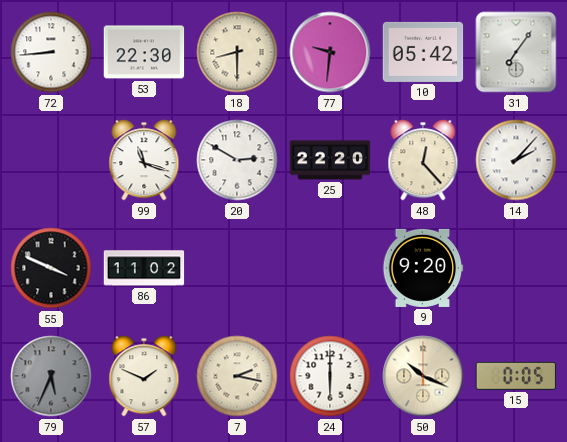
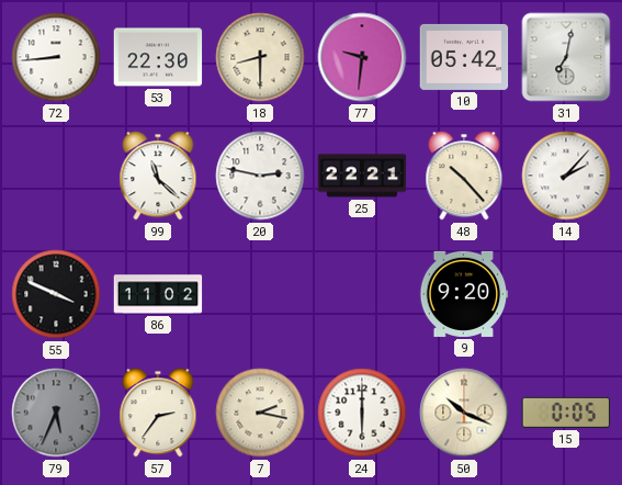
31: 7:06 -> 7:02 (566, 57)
99: 11:18 -> 11:22 (158, 176)
20: 2:50 -> 2:47 (260, 176)
25: 22:20 -> 22:21 (362, 176)
48: 12:23 -> 10:23 (464, 176)
57: 1:49 -> 2:36 (158, 413)
